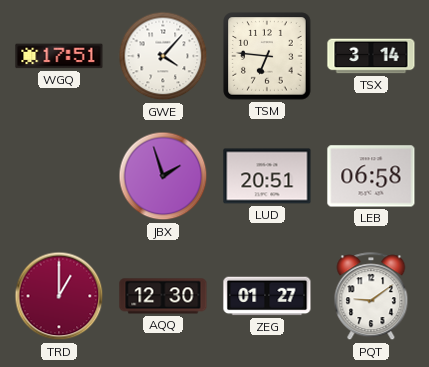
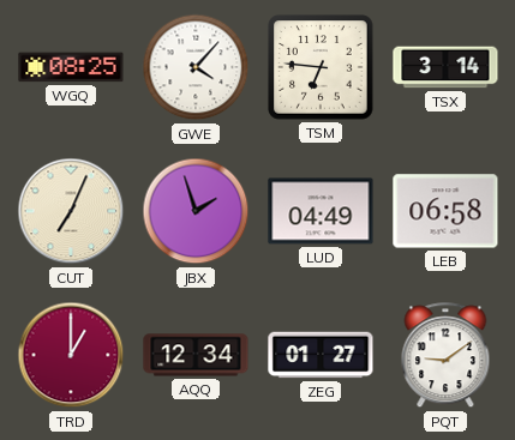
WGQ: 17:51 -> 08:25 (71, 67)
CUT: none -> 7:04 (71, 211)
LUD: 20:51 -> 04:49 (321, 211)
AQQ: 12:30 -> 12:34 (196, 355)
